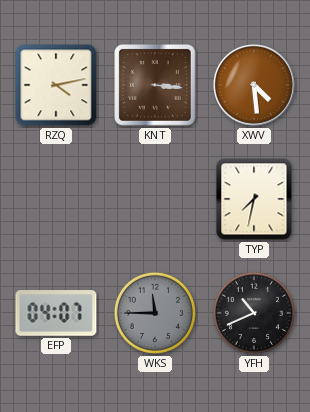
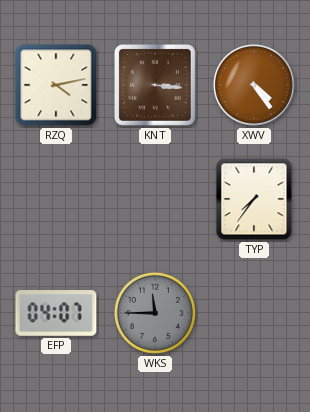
XWV: 4:29 -> 4:24 (254, 85)
TYP: 7:32 -> 7:36 (254, 199)
YFH: 10:41 -> none (254, 313)
